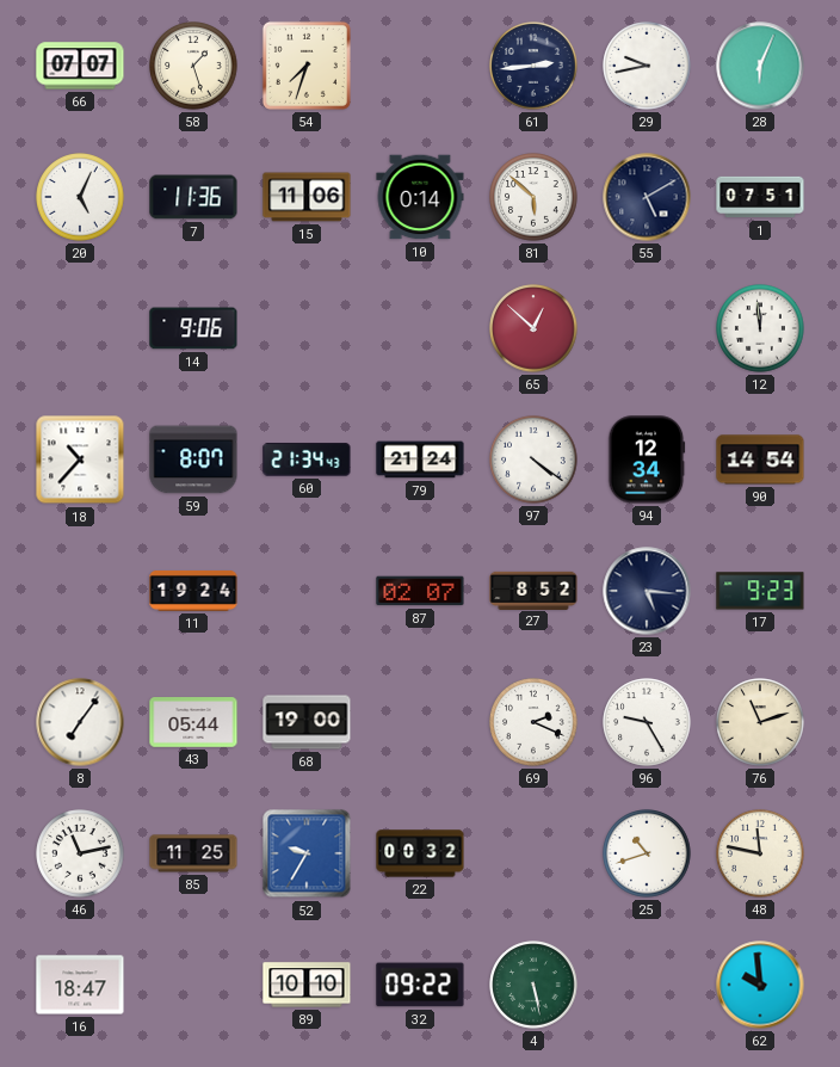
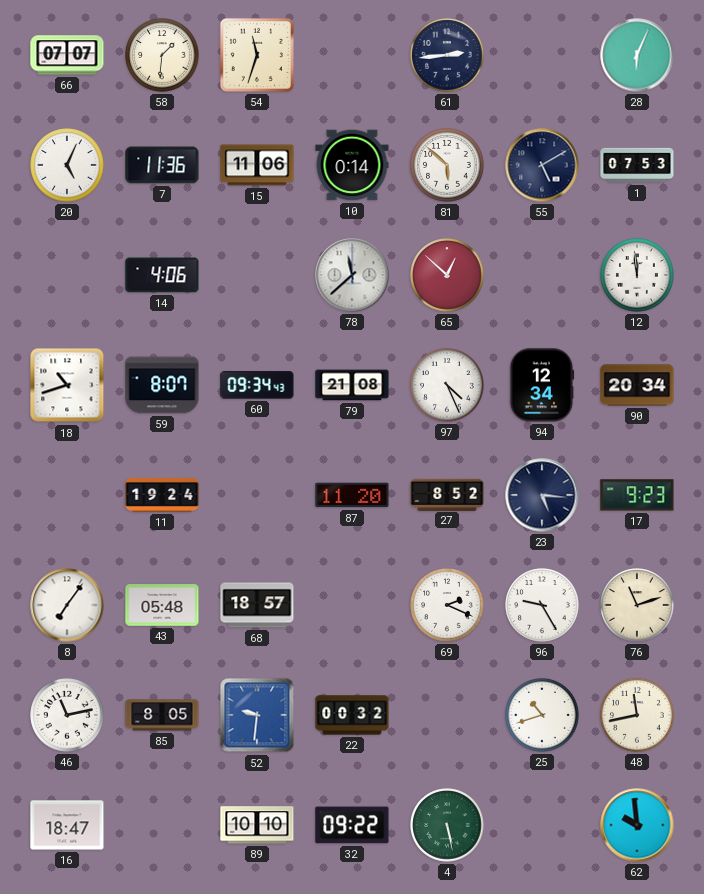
58: 1:27 -> 1:31 (162, 55)
54: 7:33 -> 11:33 (257, 55)
29: 9:43 -> none (647, 66)
1: 07:51 -> 07:53 (637, 165)
14: 9:06 -> 4:06 (162, 275)
78: none -> 11:38 (352, 275)
18: 10:37 -> 10:42 (67, 385)
60: 21:34 -> 09:34 (257, 385)
79: 21:24 -> 21:08 (352, 385)
97: 4:21 -> 4:26 (447, 385)
90: 14:54 -> 20:34 (637, 385)
87: 02:07 -> 11:20 (352, 495)
43: 05:44 -> 05:48 (162, 605)
68: 19:00 -> 18:57 (257, 605)
85: 11:25 -> 8:05 (162, 715)
52: 9:35 -> 9:31 (257, 715)
48: 11:47 -> 11:43 (637, 715)
